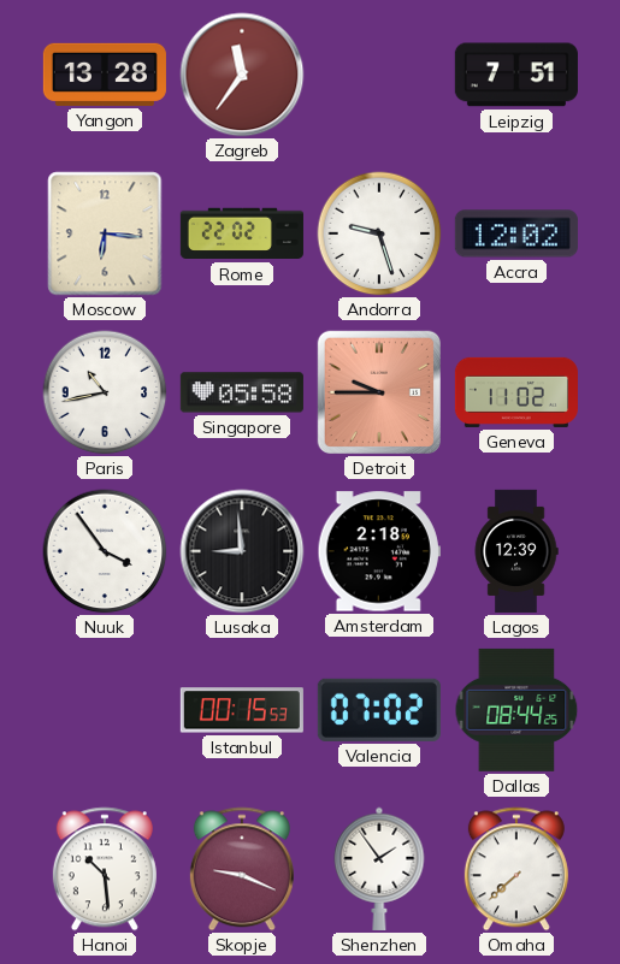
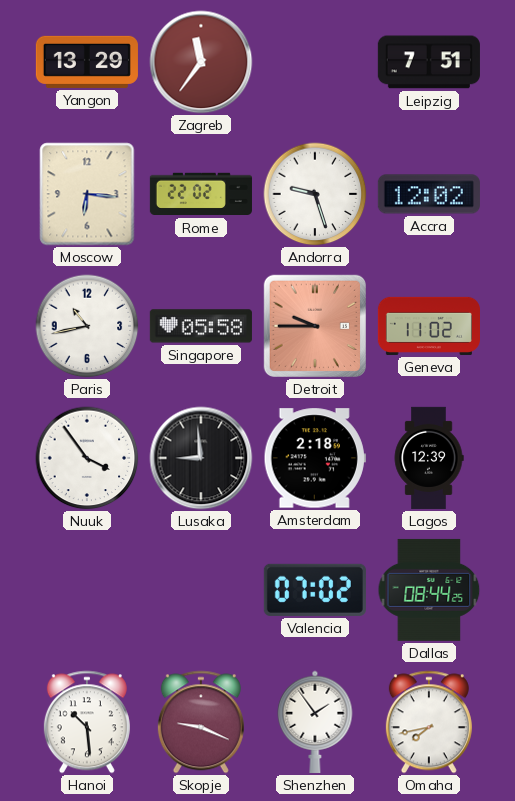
Yangon: 13:28 -> 13:29 (87, 62)
Istanbul: 00:15 -> none (242, 710)
Omaha: 7:38 -> 7:43 (429, 722)
